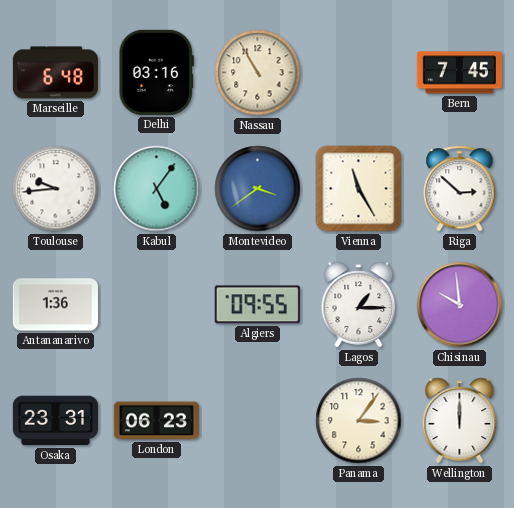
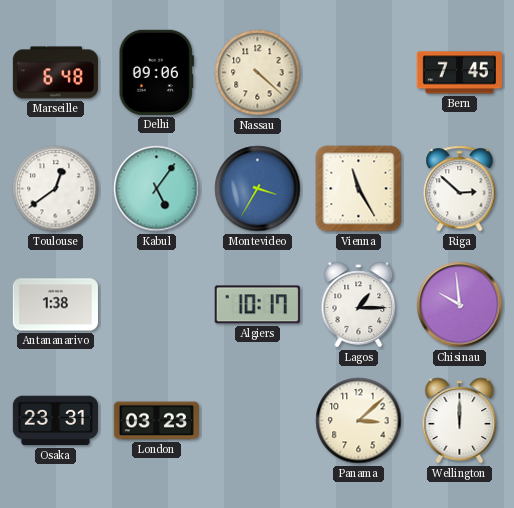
Delhi: 03:16 -> 09:06 (156, 72)
Nassau: 10:55 -> 4:22 (258, 73)
Toulouse: 9:44 -> 12:39 (56, 189)
Montevideo: 3:39 -> 3:35 (258, 189)
Antananarivo: 1:36 -> 1:38 (55, 305)
Algiers: 09:55 -> 10:17 (257, 305)
London: 06:23 -> 03:23 (156, 421)
Panama: 3:06 -> 3:08 (359, 421)
